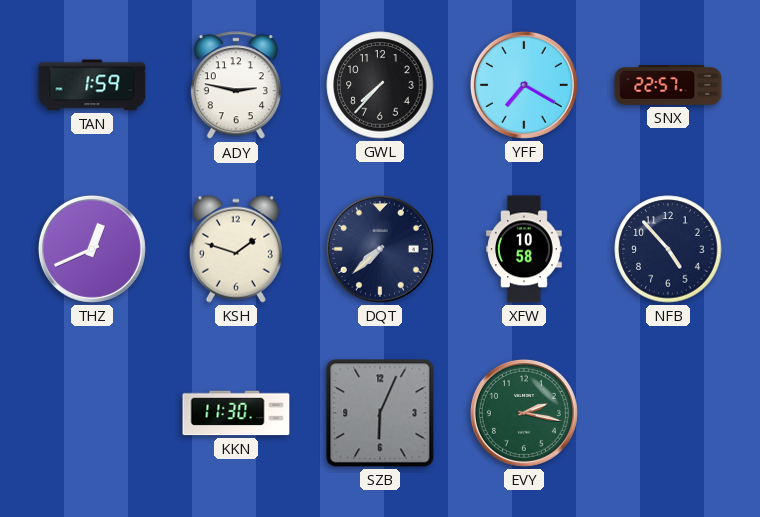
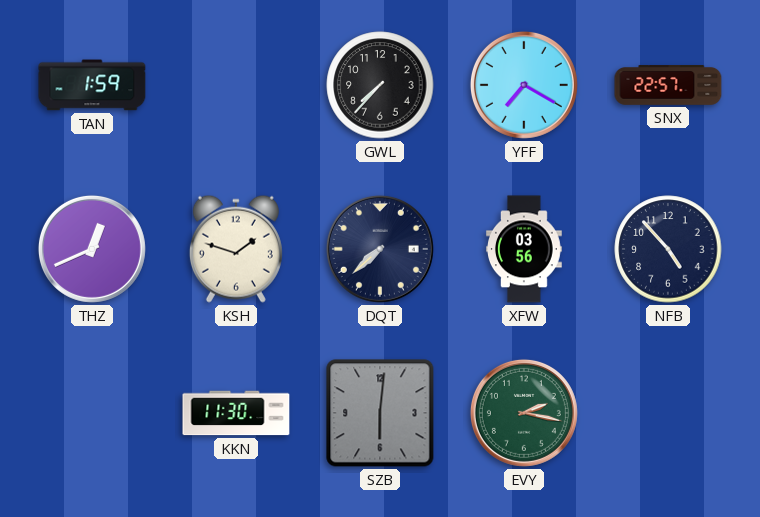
ADY: 2:47 -> none (236, 86)
XFW: 10:58 -> 03:56 (525, 249)
SZB: 6:04 -> 6:01 (380, 413)
